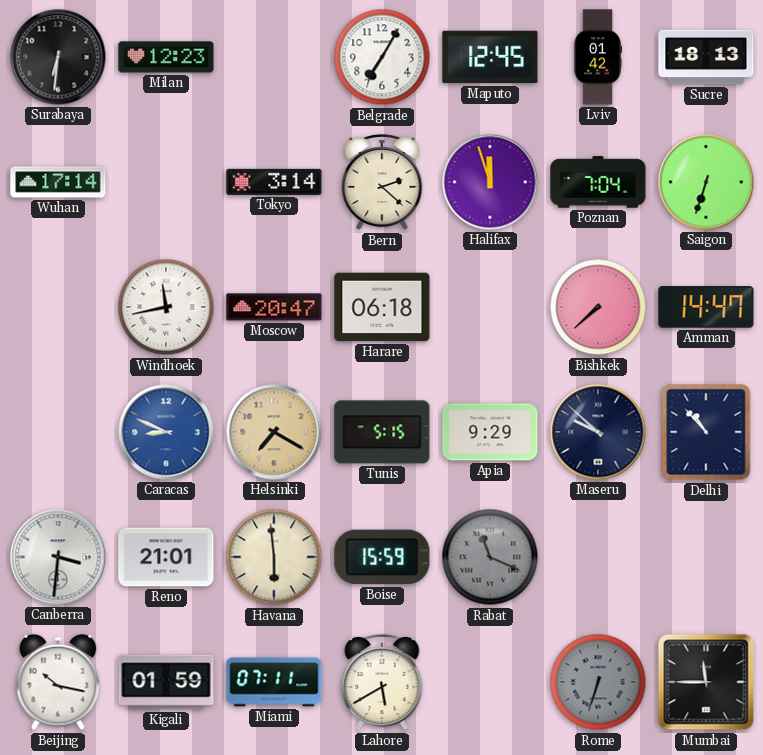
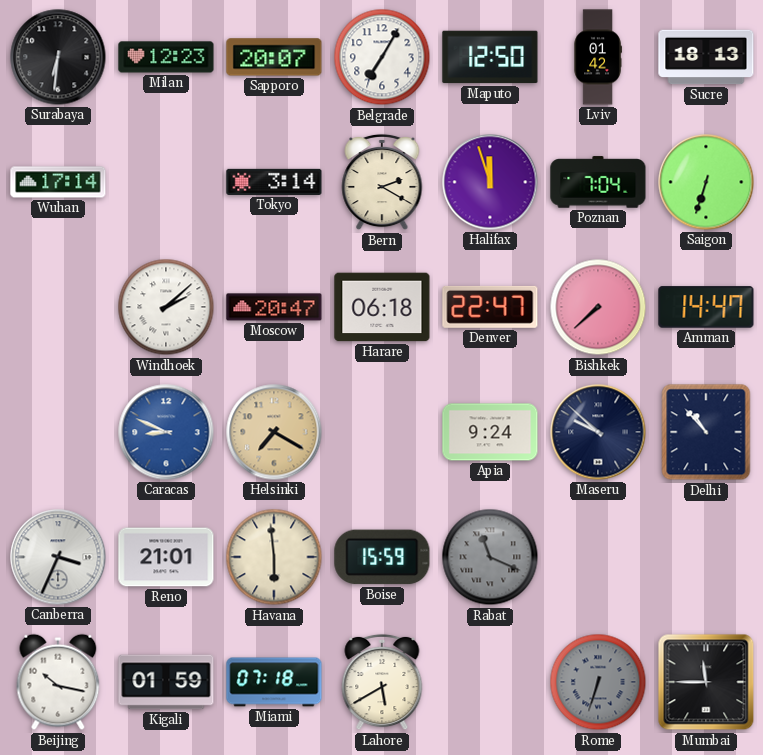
Sapporo: none -> 20:07 (274, 57)
Maputo: 12:45 -> 12:50 (490, 57)
Bern: 2:22 -> 2:20 (382, 182)
Windhoek: 11:43 -> 2:08 (166, 307)
Denver: none -> 22:47 (490, 307)
Tunis: 5:15 -> none (382, 432)
Apia: 9:29 -> 9:24 (490, 432)
Canberra: 3:31 -> 3:34 (58, 557)
Miami: 07:11 -> 07:18 (274, 682)
